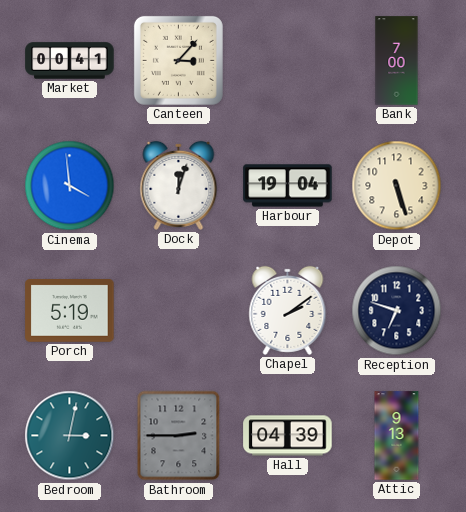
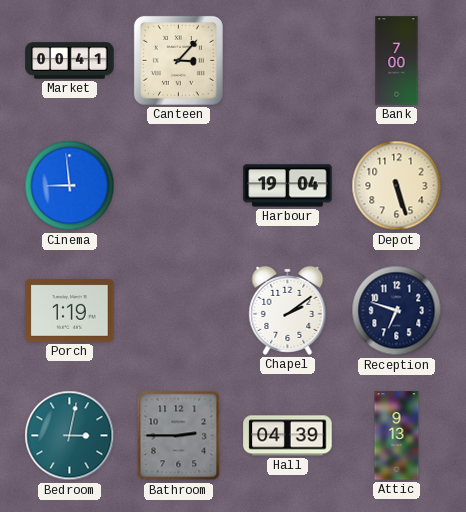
Cinema: 3:59 -> 8:59 (70, 186)
Dock: 12:03 -> none (179, 185)
Porch: 5:19 -> 1:19 (70, 311)
